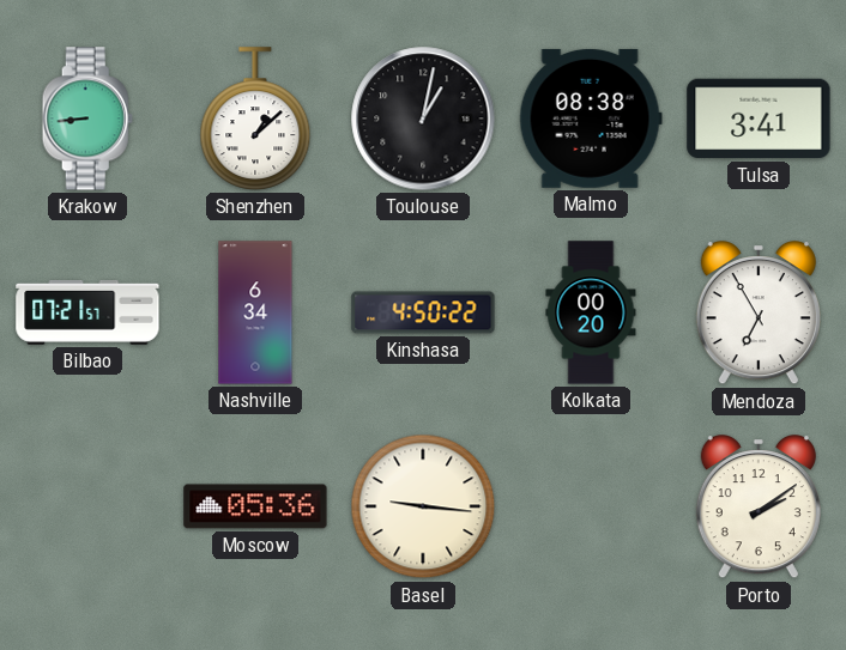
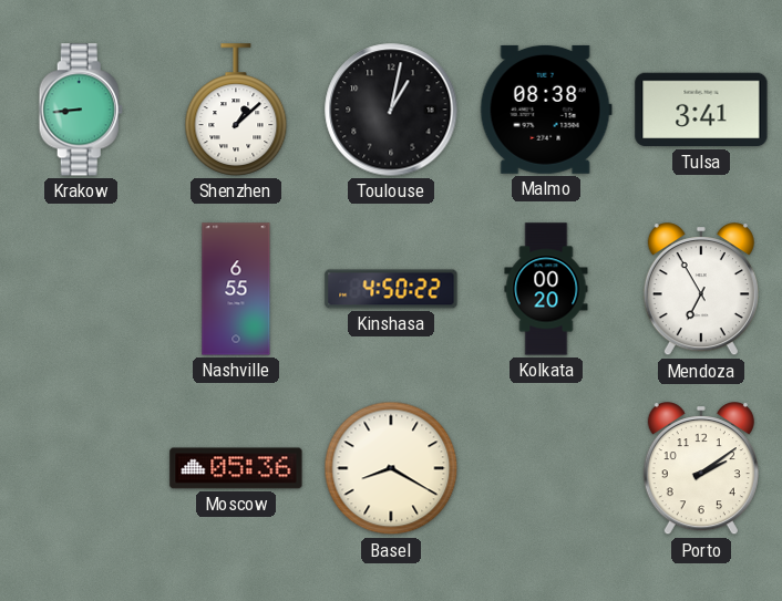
Bilbao: 07:21 -> none (87, 312)
Nashville: 6:34 -> 6:55 (236, 289)
Basel: 9:16 -> 8:20 (391, 468)
